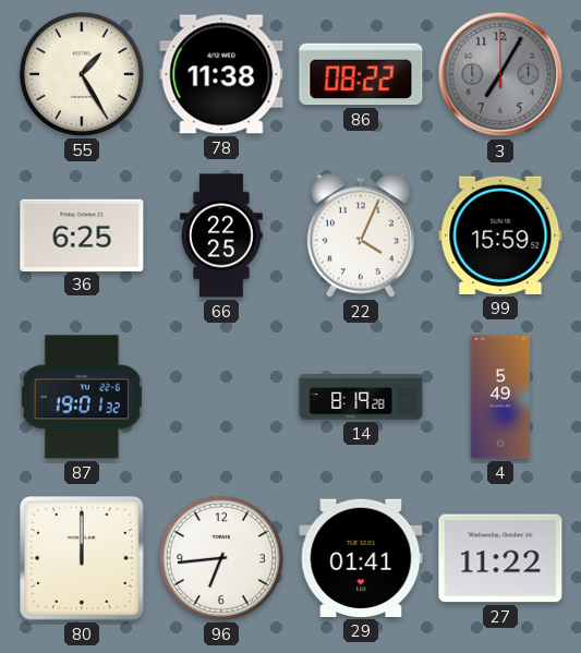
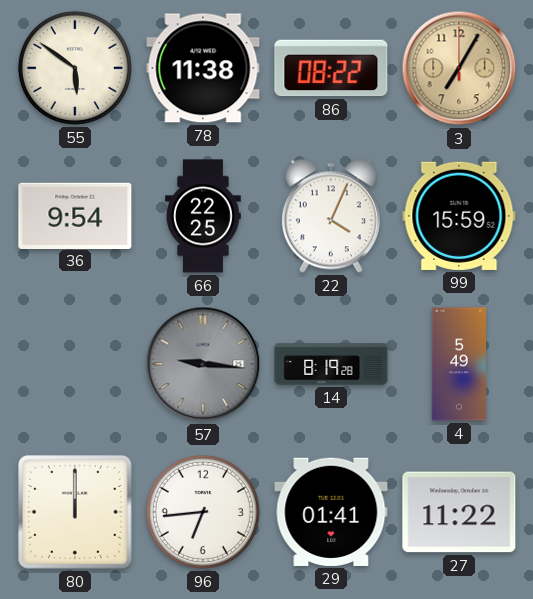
55: 1:25 -> 5:51 (75, 68)
3 dial: grey -> champagne (459, 68)
36: 6:25 -> 9:54 (75, 215)
87: 19:01 -> none (82, 397)
57: none -> 9:16 (203, 364)
